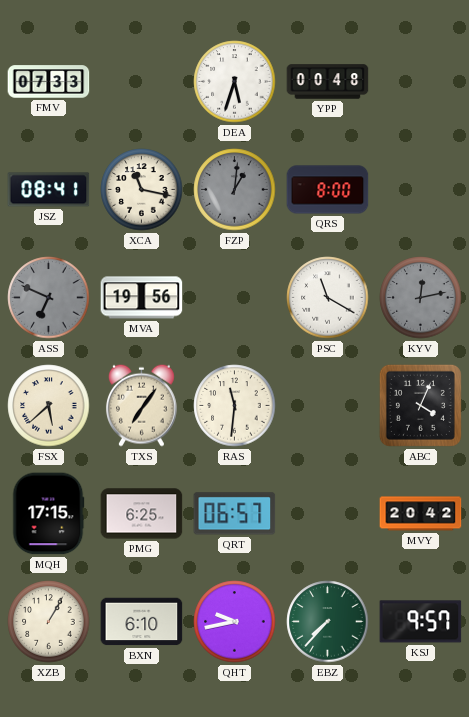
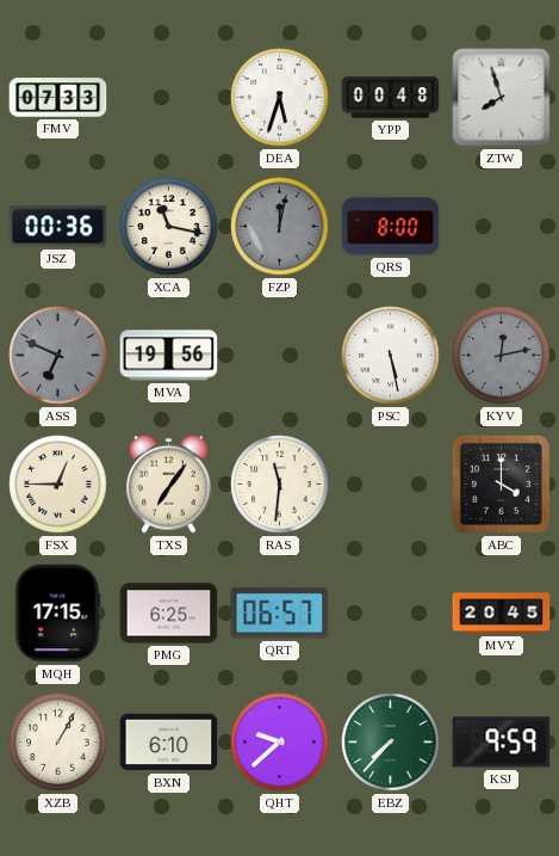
ZTW: none -> 7:57 (502, 98)
JSZ: 08:41 -> 00:36 (58, 227)
FZP: 1:01 -> 12:02 (280, 227)
PSC: 11:20 -> 5:28 (391, 356)
FSX: 5:38 -> 12:45 (58, 485)
ABC: 4:04 -> 4:00 (501, 484)
MVY: 20:42 -> 20:45 (502, 614)
QHT: 9:43 -> 9:38 (280, 743)
KSJ: 9:57 -> 9:59 (502, 743)
